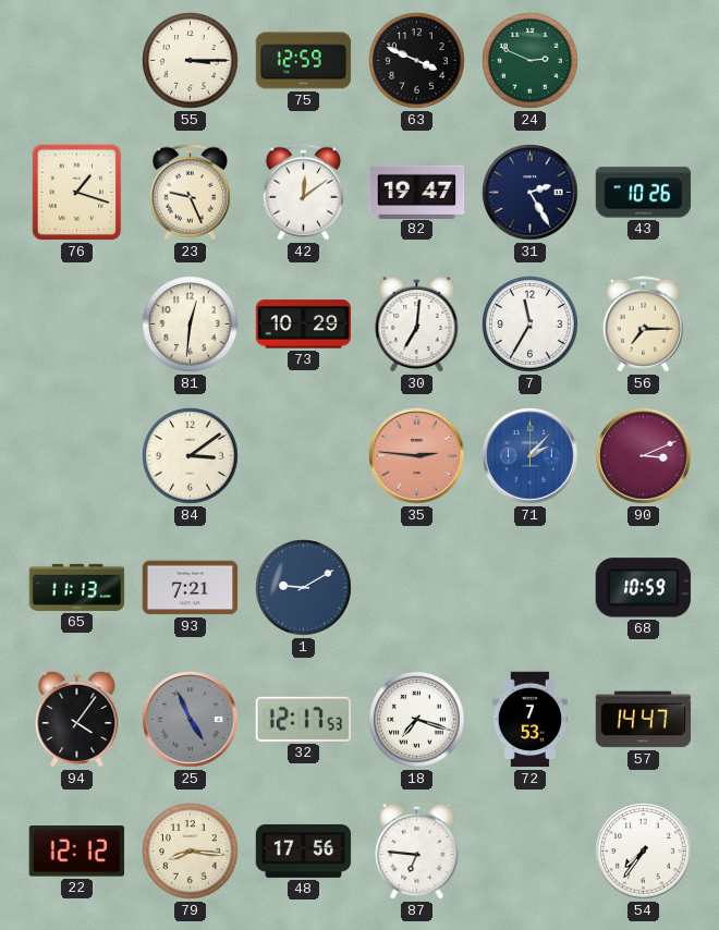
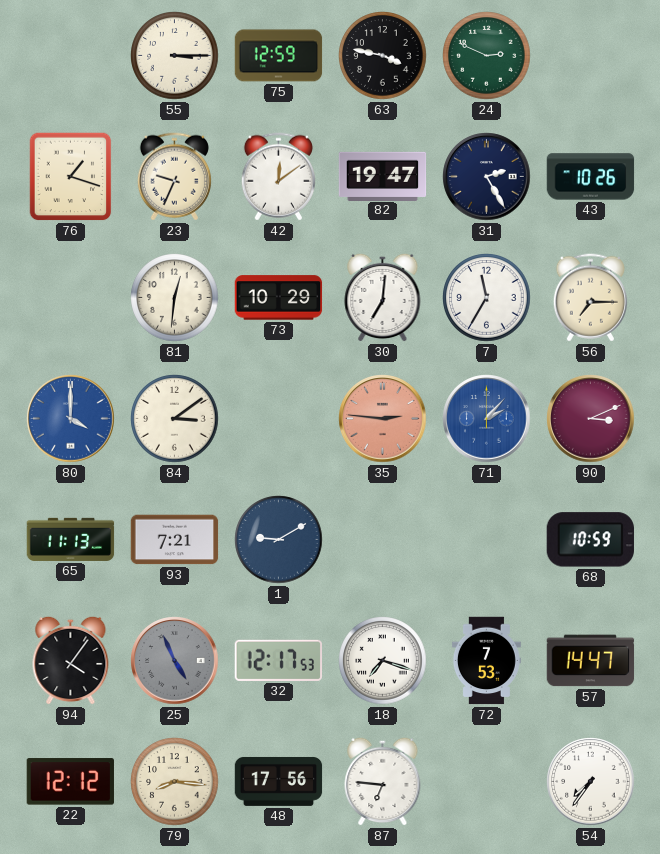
63: 3:49 -> 3:47 (383, 56)
23: 9:26 -> 9:34 (174, 177)
80: none -> 4:00 (71, 419)
